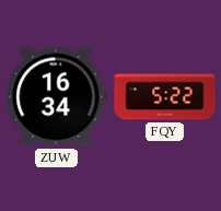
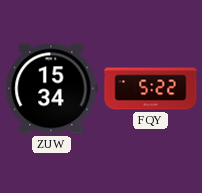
ZUW: 16:34 -> 15:34 (52, 89)
